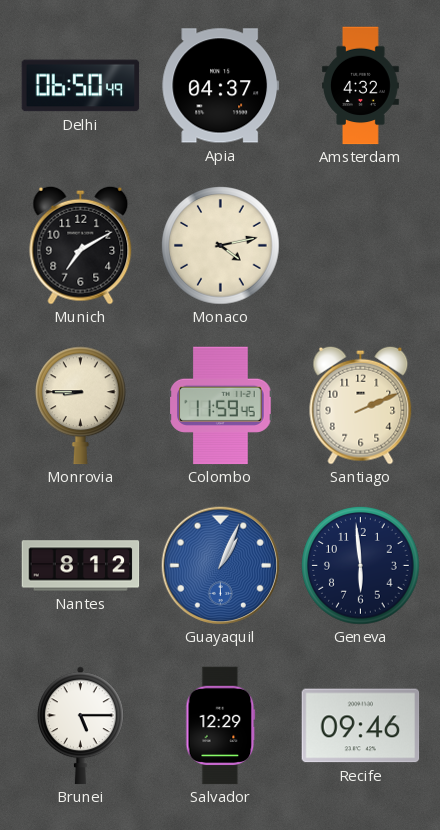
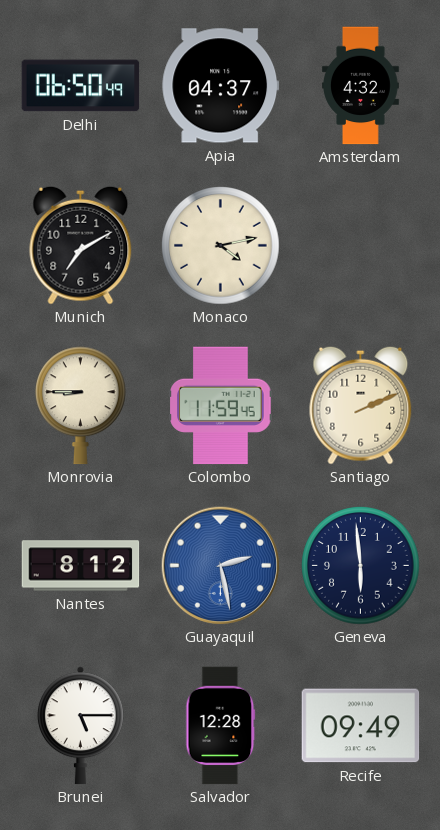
Guayaquil: 1:04 -> 2:28 (220, 565)
Salvador: 12:29 -> 12:28 (221, 726)
Recife: 09:46 -> 09:49 (361, 726)
